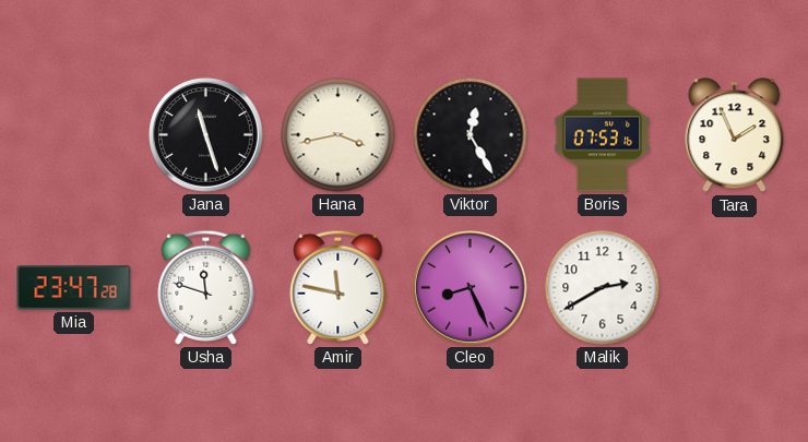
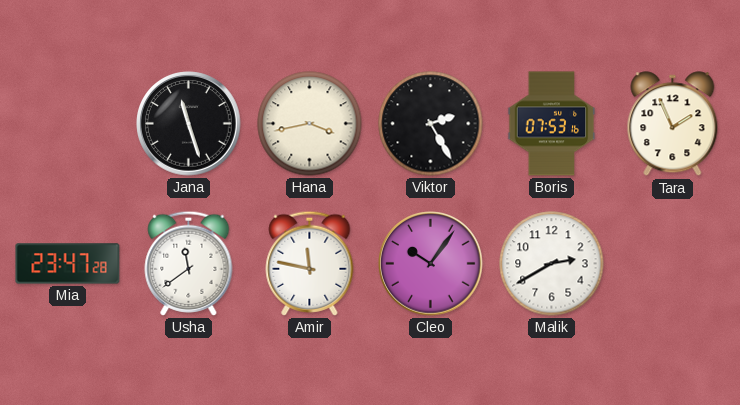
Viktor: 12:25 -> 2:25 (431, 124)
Usha: 11:48 -> 11:39 (189, 263)
Cleo: 8:26 -> 10:06 (431, 264)
